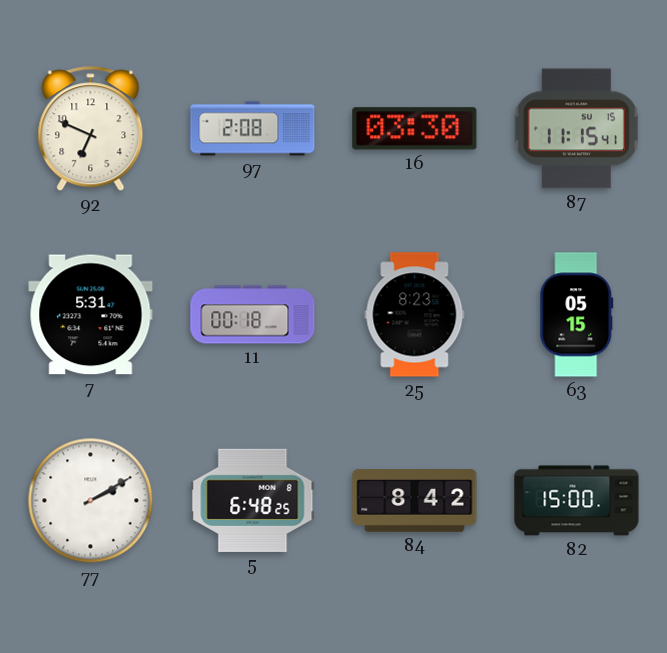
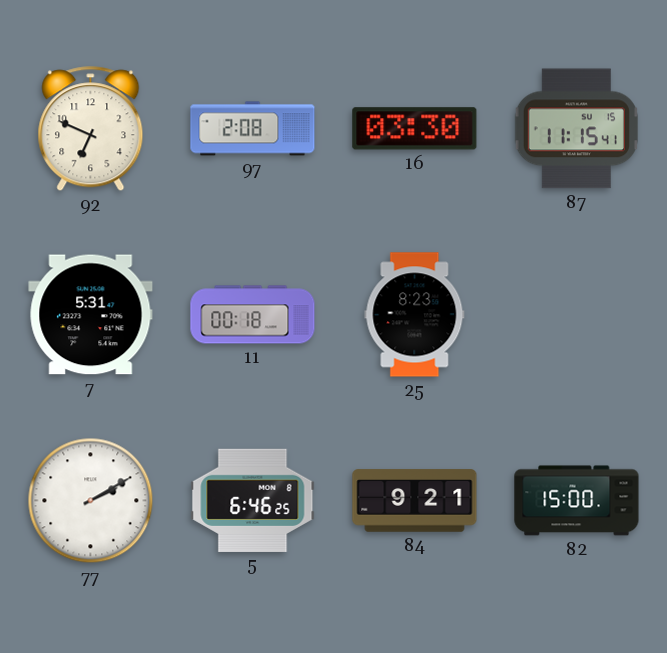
63: 05:15 -> none (577, 315)
5: 6:48 -> 6:46 (253, 500)
84: 8:42 -> 9:21 (415, 501)
